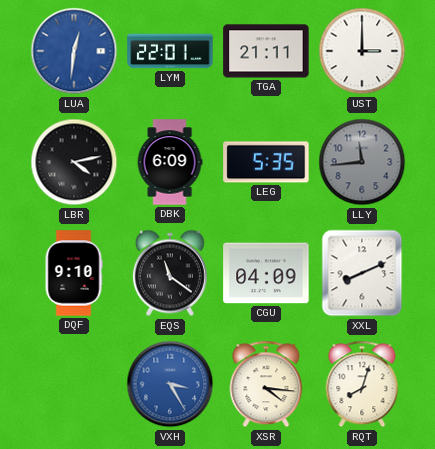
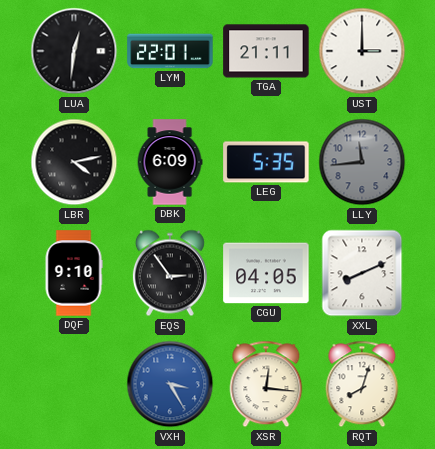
LUA dial: blue -> black (74, 51)
EQS: 11:21 -> 2:54 (170, 273)
CGU: 04:09 -> 04:05 (266, 273)
XSR: 4:16 -> 12:16 (266, 384)
